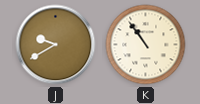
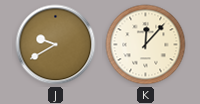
K: 10:54 -> 12:07 (146, 45)
